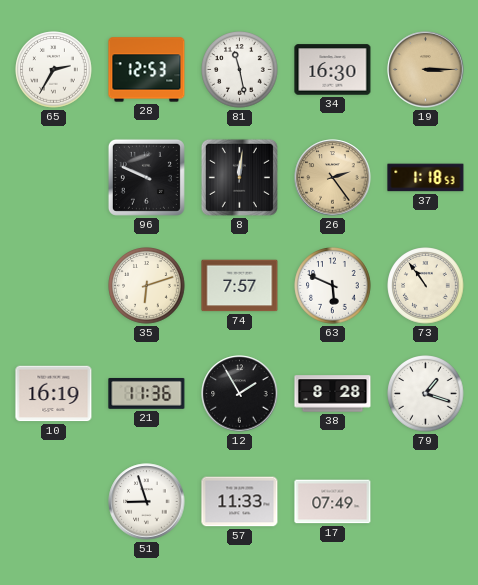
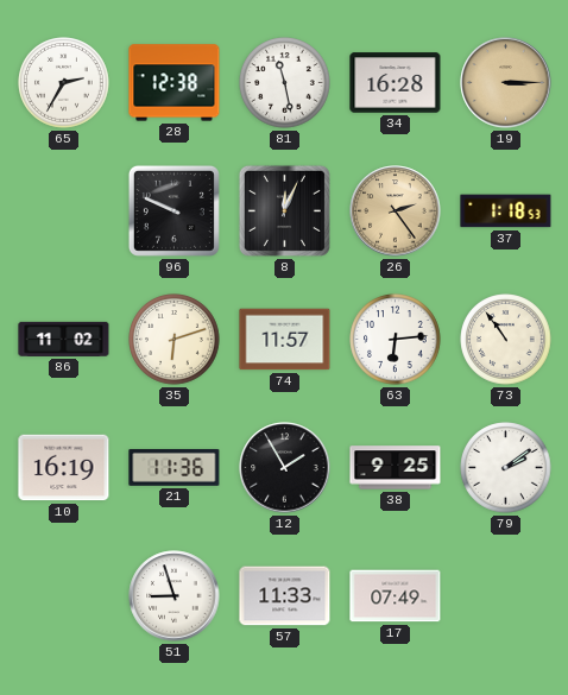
28: 12:53 -> 12:38 (175, 83)
34: 16:30 -> 16:28 (396, 83)
8: 12:01 -> 12:04 (284, 210)
86: none -> 11:02 (64, 339)
74: 7:57 -> 11:57 (285, 340)
63: 5:49 -> 6:14 (396, 340)
38: 8:28 -> 9:25 (396, 468)
79: 1:18 -> 2:09 (506, 468)
